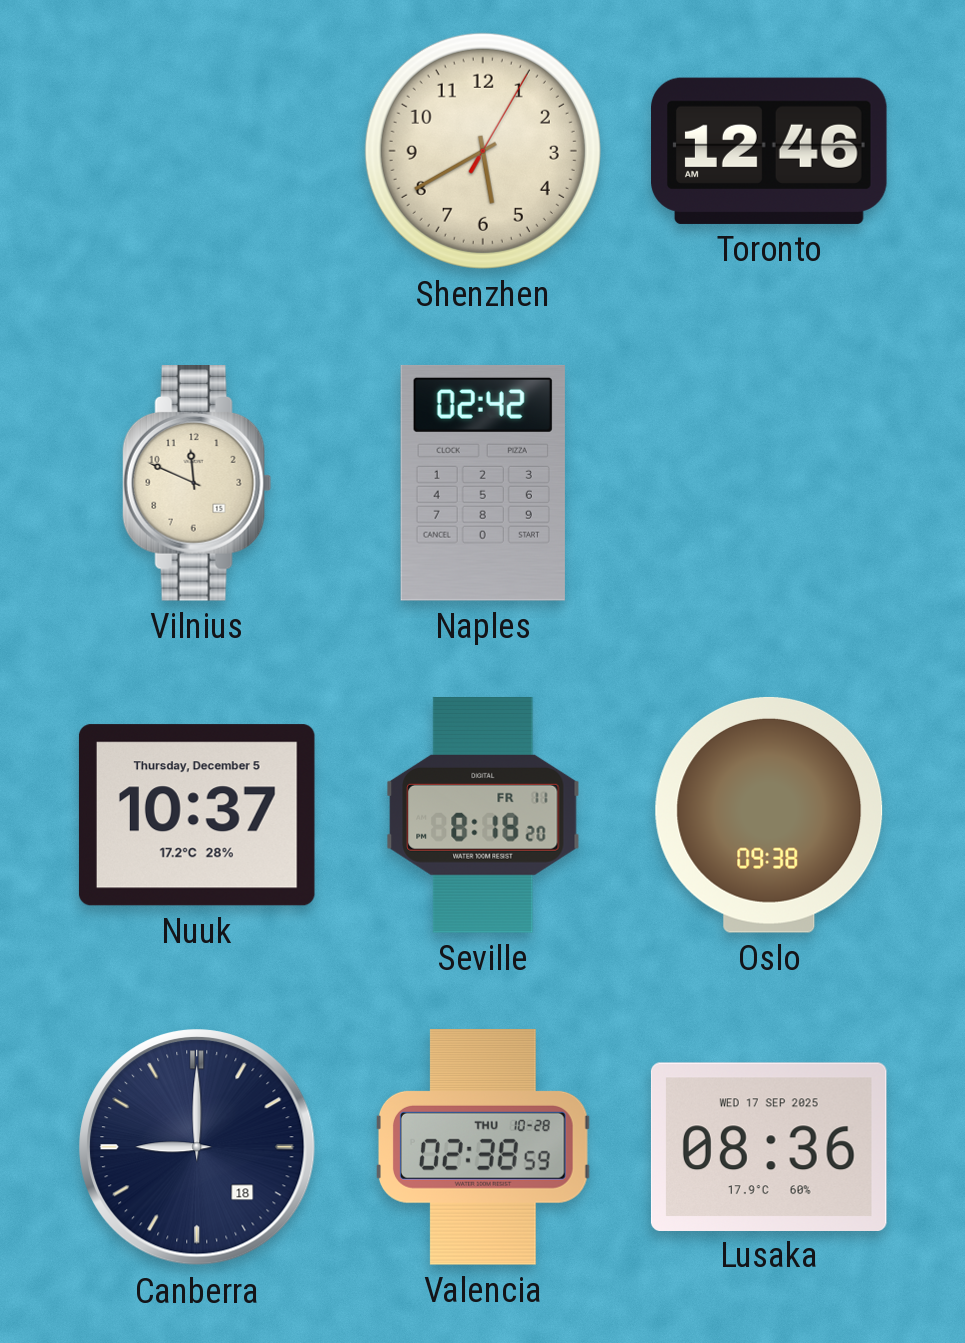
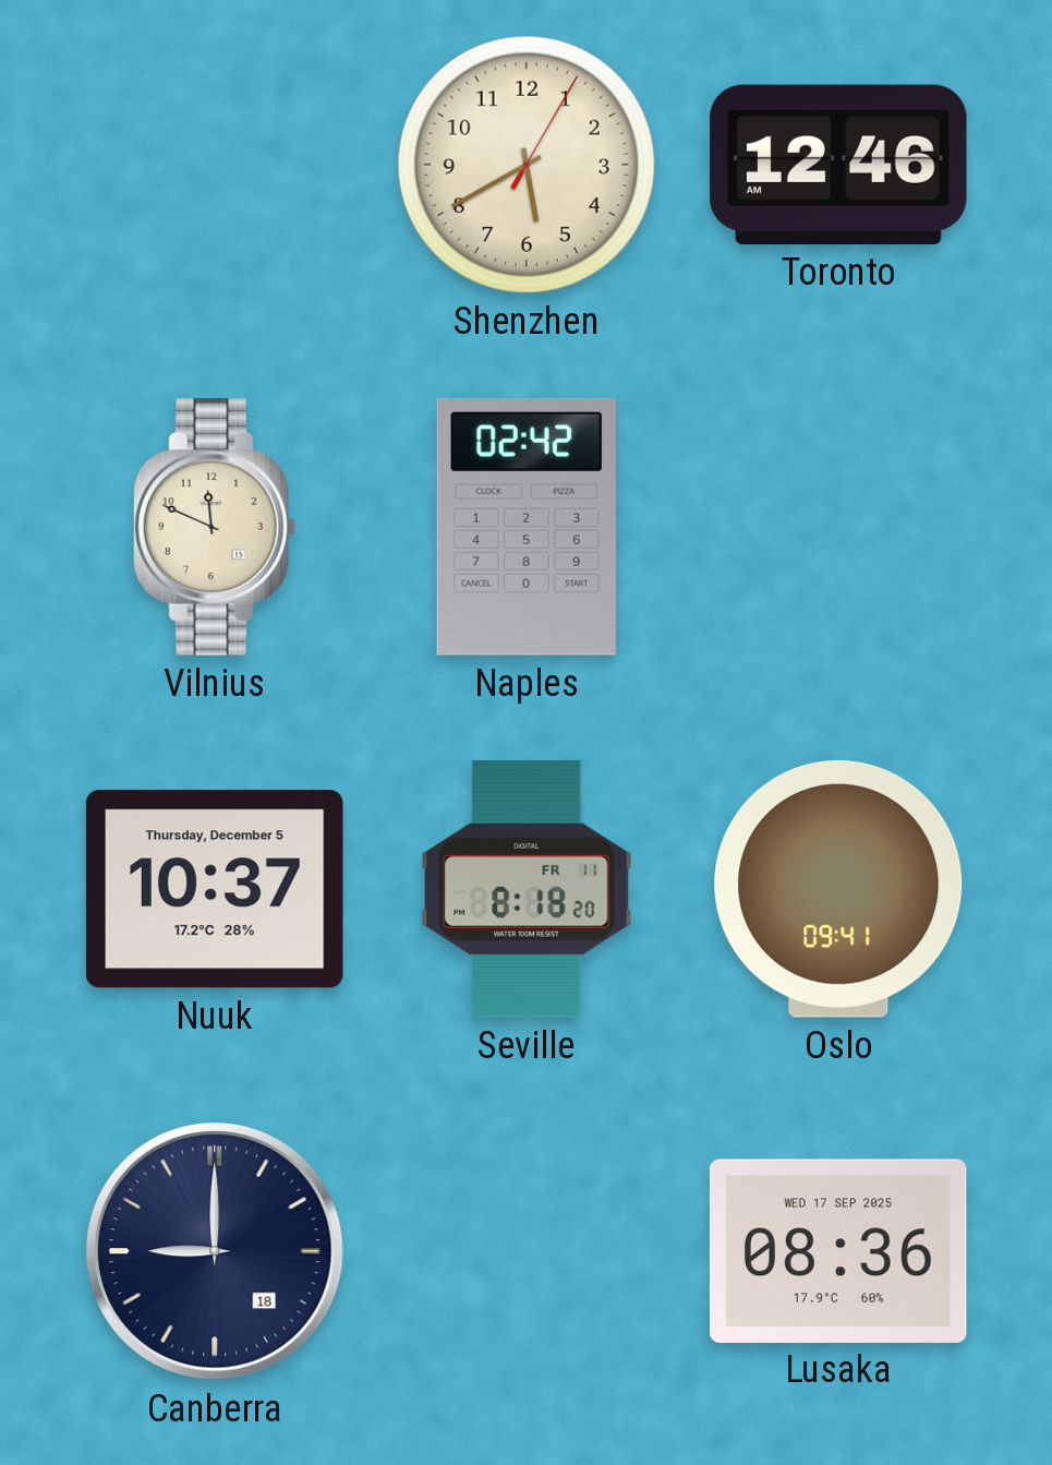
Oslo: 09:38 -> 09:41 (838, 889)
Valencia: 02:38 -> none (483, 1148)
